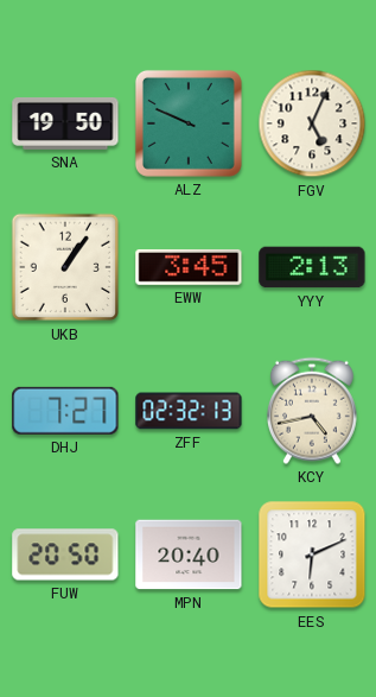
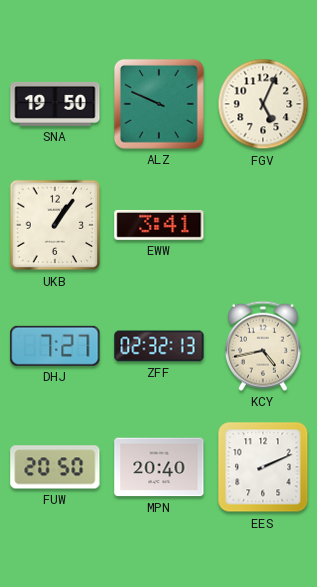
EWW: 3:45 -> 3:41 (159, 225)
YYY: 2:13 -> none (312, 267)
EES: 6:11 -> 2:11 (263, 467)
